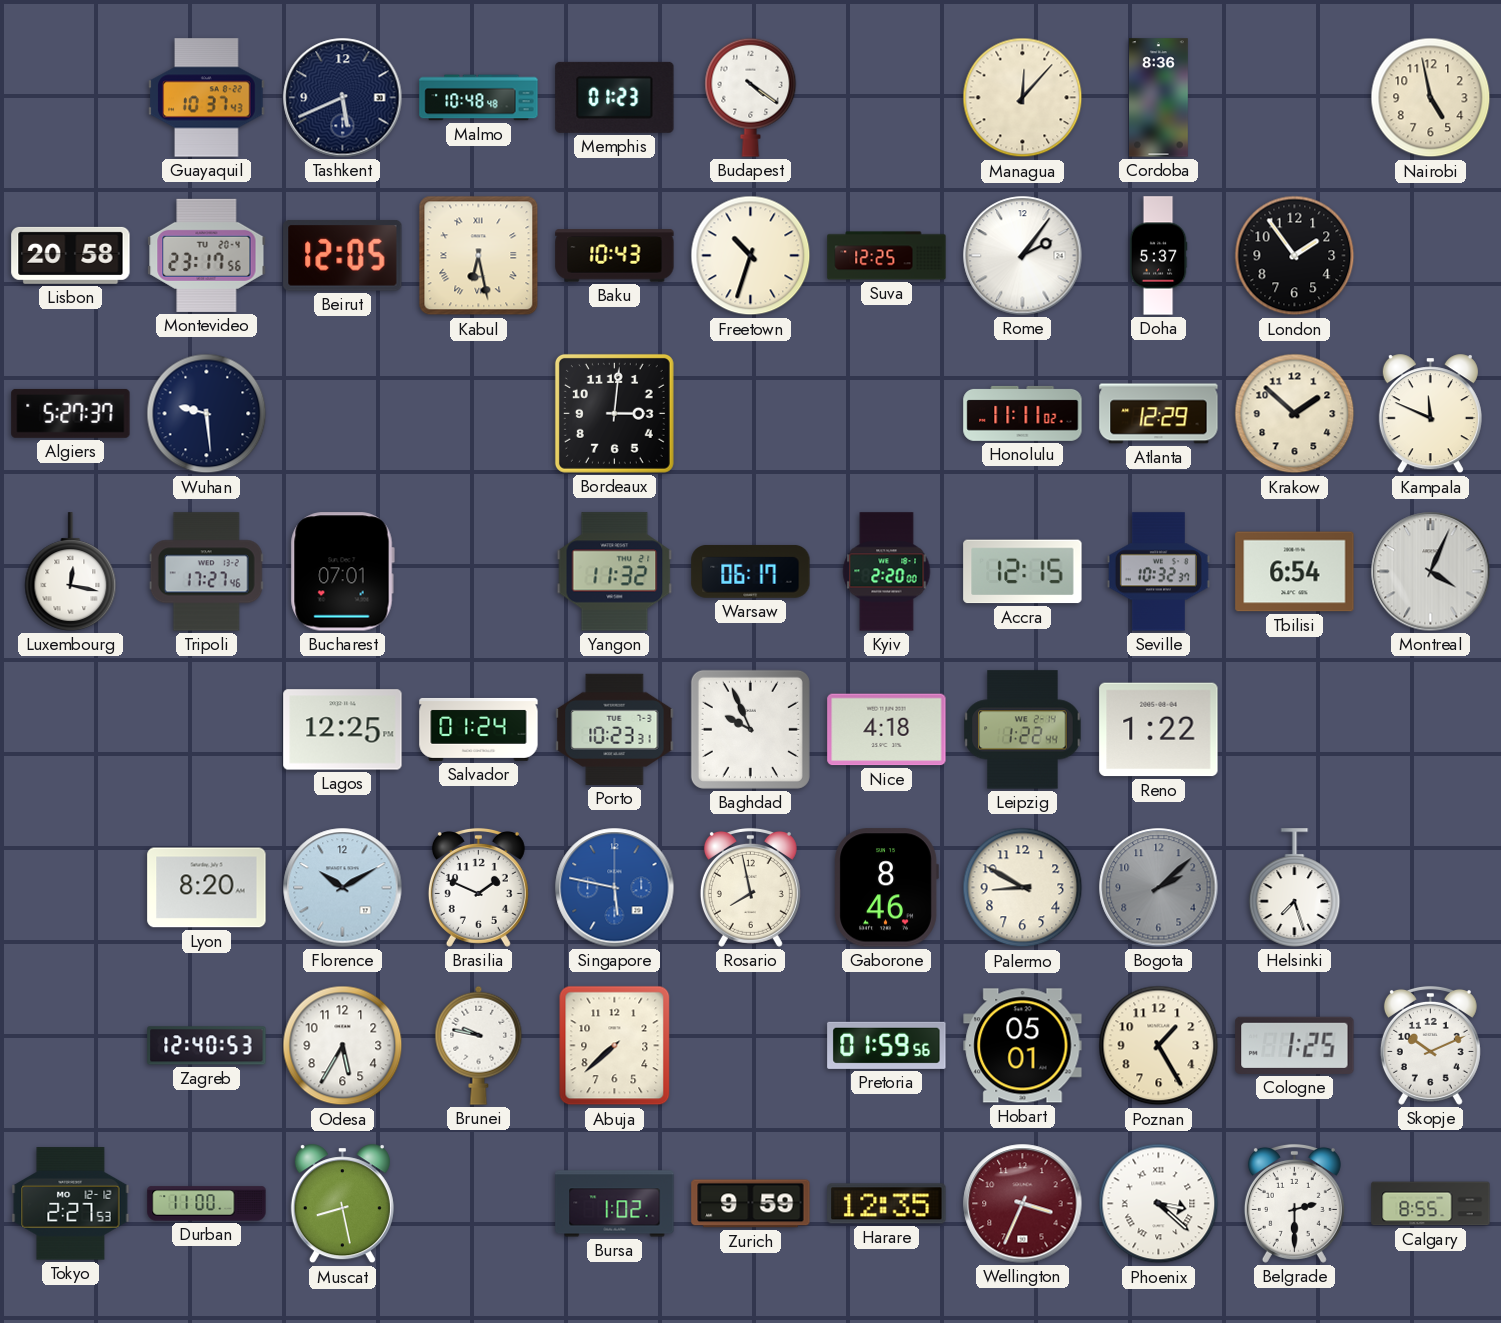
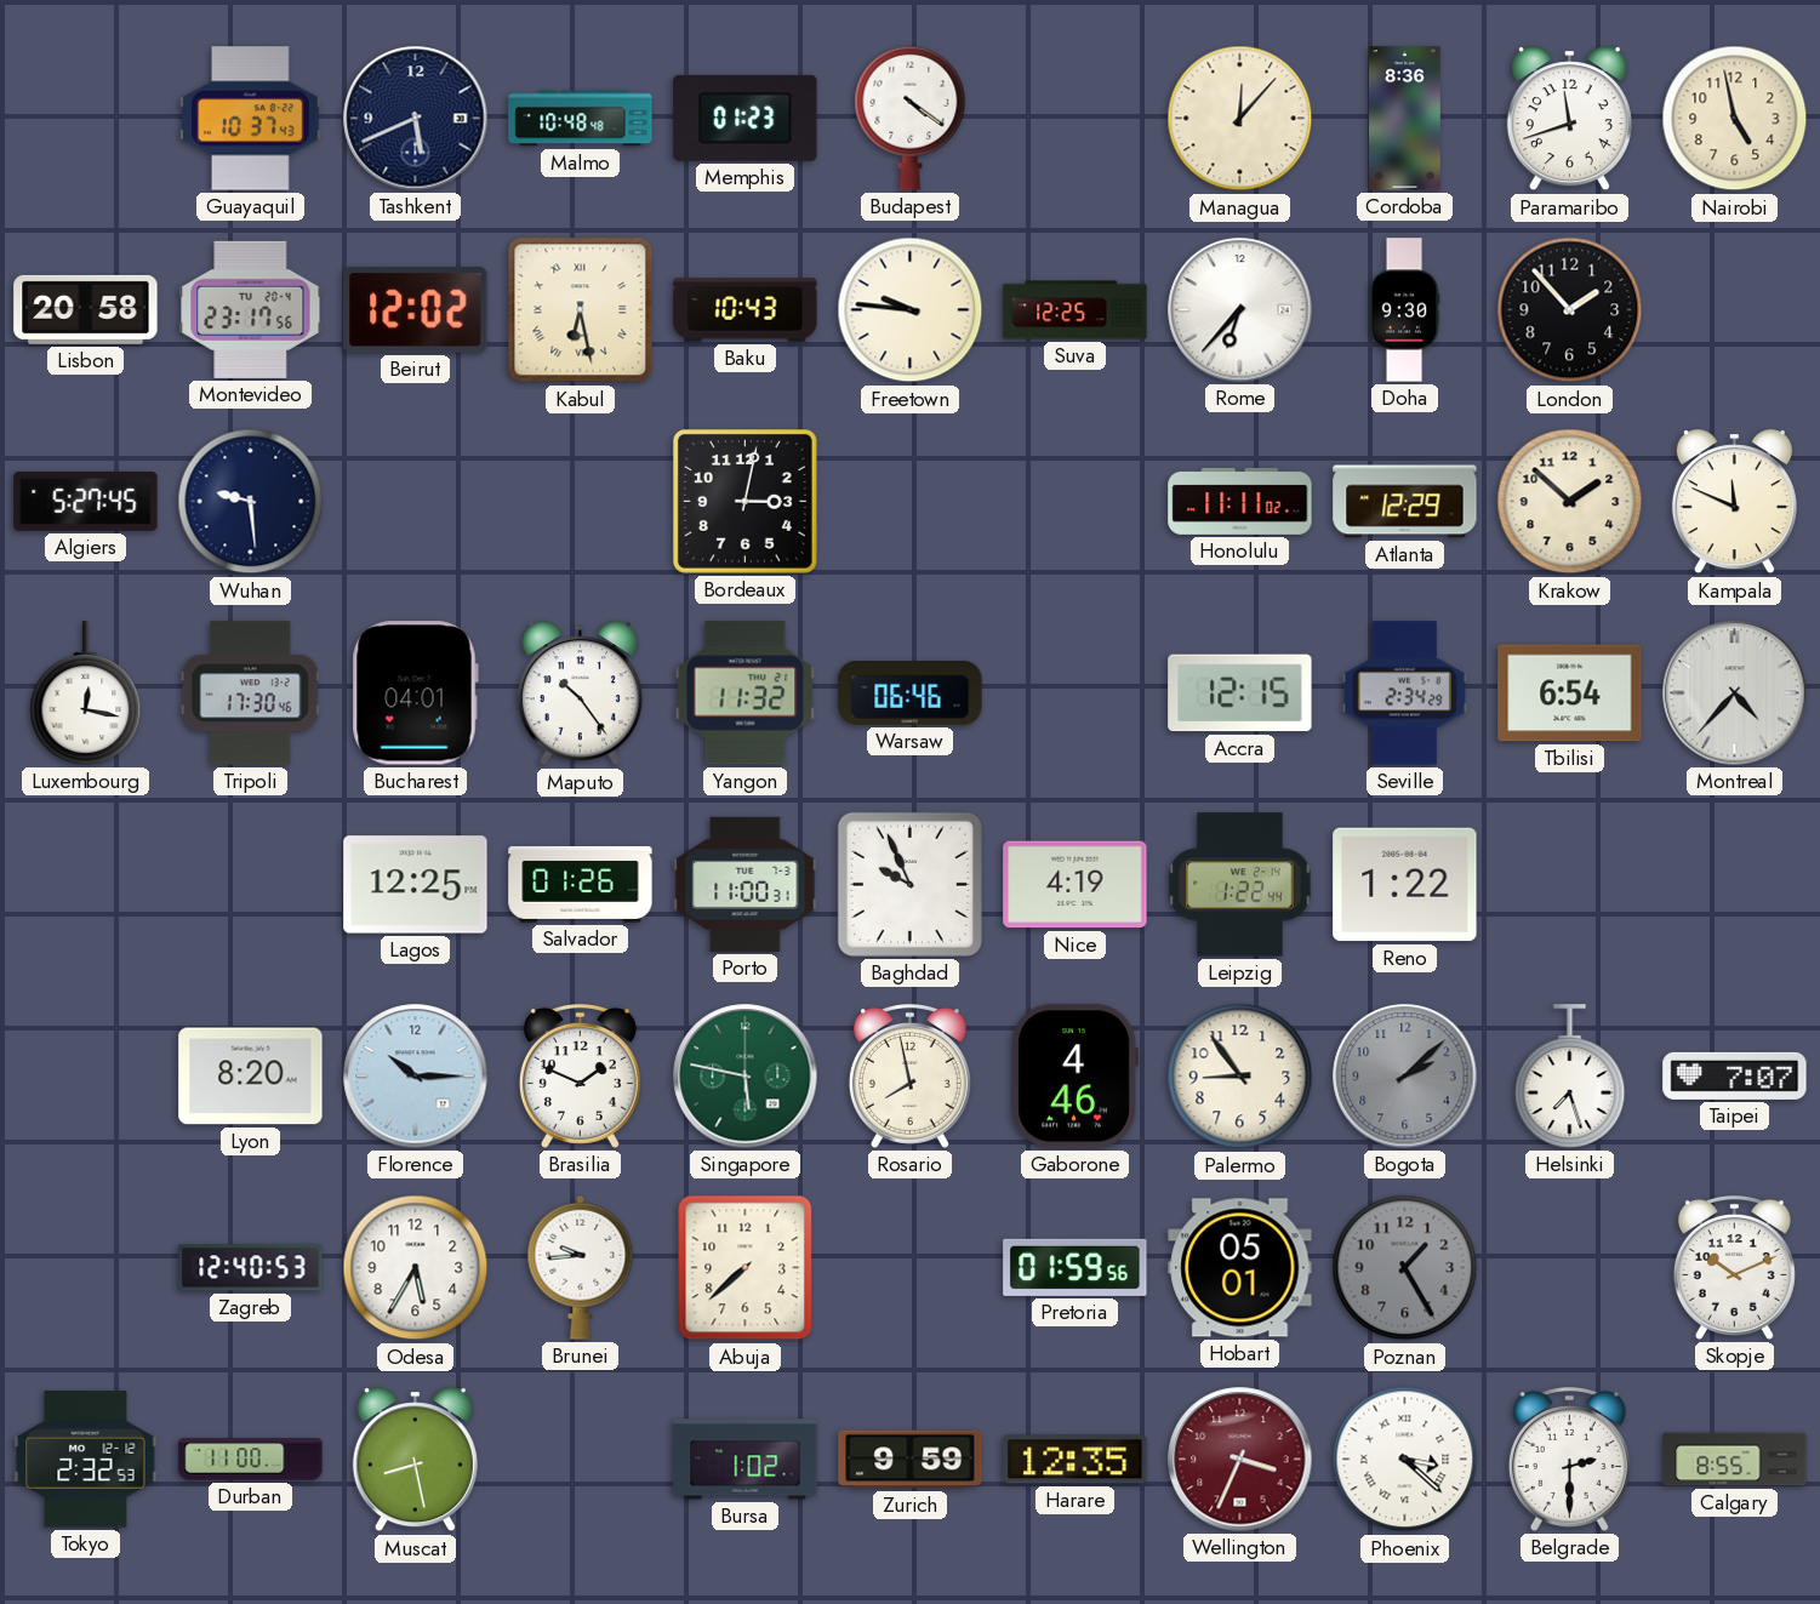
Paramaribo: none -> 11:42 (1569, 119)
Beirut: 12:05 -> 12:02 (416, 309)
Freetown: 10:33 -> 9:46 (911, 310)
Rome: 2:06 -> 6:37 (1240, 310)
Doha: 5:37 -> 9:30 (1404, 310)
London: 1:54 -> 1:53 (1570, 310)
Algiers: 5:27:37 -> 5:27:45 (86, 501)
Bordeaux: 3:01 -> 3:02 (744, 501)
Tripoli: 17:27 -> 17:30 (250, 693)
Bucharest: 07:01 -> 04:01 (415, 693)
Maputo: none -> 10:24 (580, 693)
Warsaw: 06:17 -> 06:46 (911, 692)
Kyiv: 2:20 -> none (887, 572)
Seville: 10:32 -> 2:34 (1404, 693)
Montreal: 4:04 -> 4:37 (1735, 693)
Salvador: 01:24 -> 01:26 (581, 884)
Porto: 10:23 -> 11:00 (746, 884)
Nice: 4:18 -> 4:19 (1076, 885)
Florence: 10:10 -> 10:15 (416, 1077)
Singapore dial: blue -> green (746, 1077)
Gaborone: 8:46 -> 4:46 (1074, 1077)
Palermo: 8:50 -> 8:54 (1240, 1077)
Taipei: none -> 7:07 (1735, 1075)
Brunei: 9:47 -> 9:44 (581, 1267)
Poznan dial: cream -> grey (1405, 1268)
Cologne: 1:25 -> none (1295, 1045)
Tokyo: 2:27 -> 2:32 (86, 1460)
